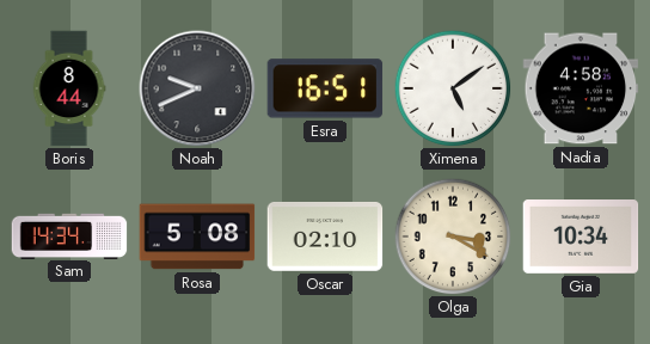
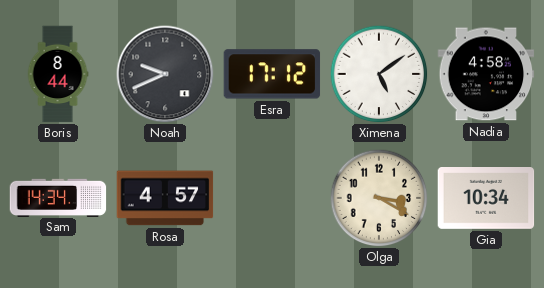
Esra: 16:51 -> 17:12 (272, 74)
Rosa: 5:08 -> 4:57 (165, 198)
Oscar: 02:10 -> none (325, 236)
